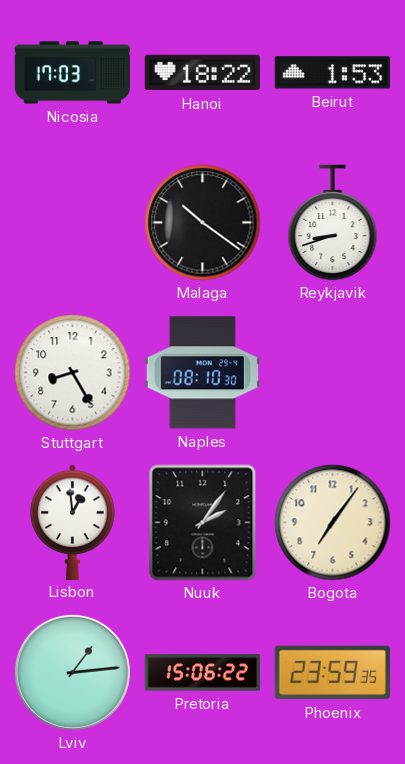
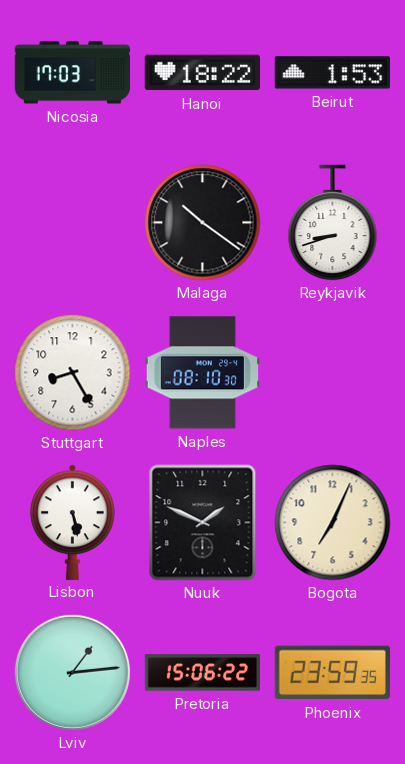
Lisbon: 12:59 -> 5:28 (73, 522)
Nuuk: 2:06 -> 1:49 (203, 523)
Bogota: 7:06 -> 7:04 (333, 523)
